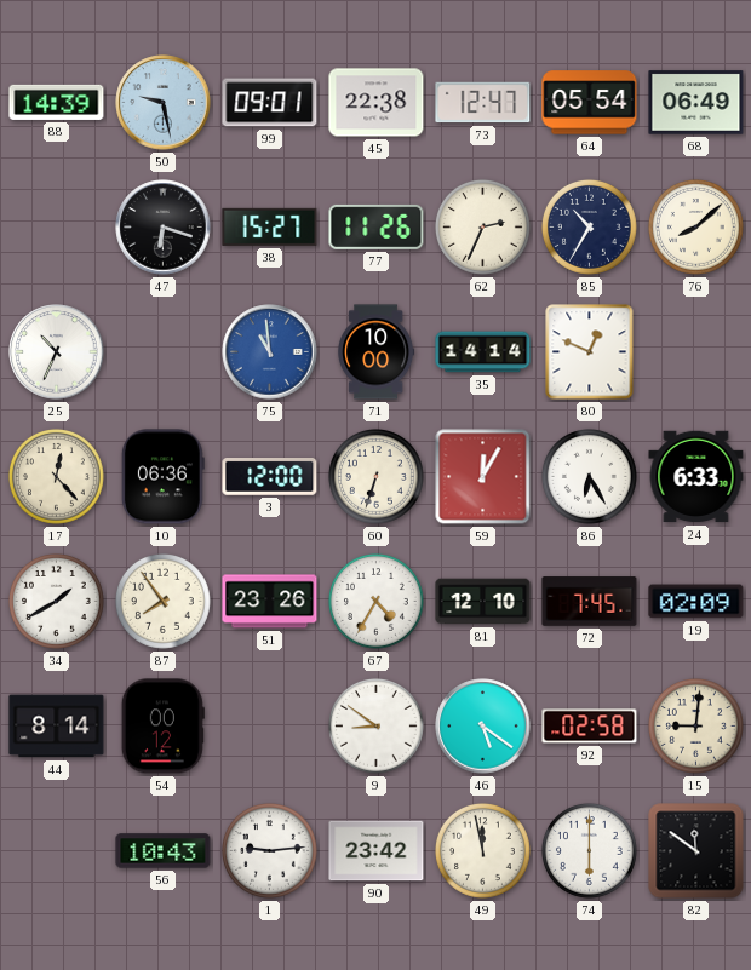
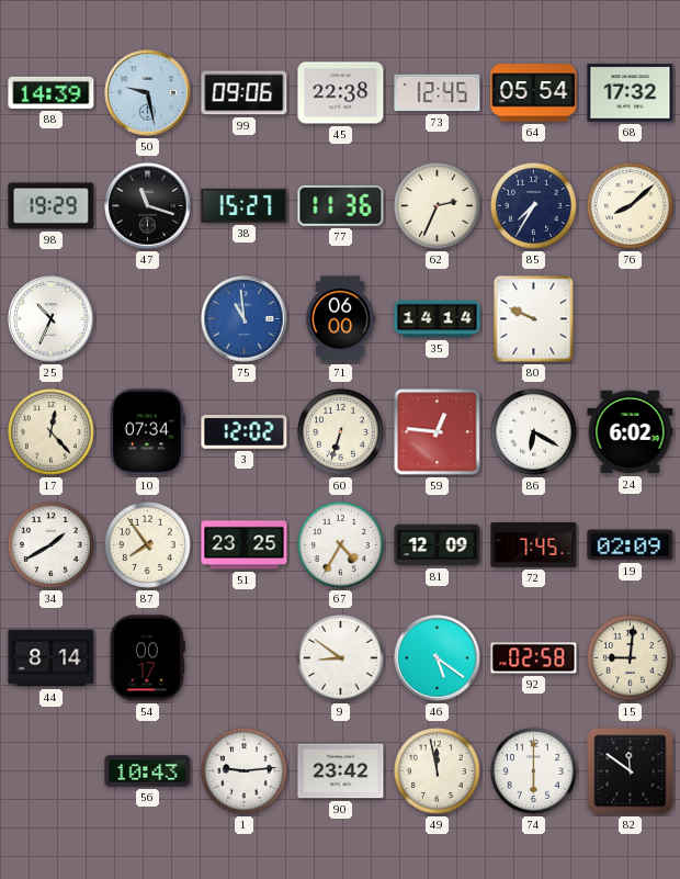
99: 09:01 -> 09:06 (245, 93)
73: 12:47 -> 12:45 (438, 93)
68: 06:49 -> 17:32 (631, 93)
98: none -> 19:29 (52, 206)
47: 6:18 -> 11:18 (148, 206)
77: 11:26 -> 11:36 (341, 205)
85: 10:35 -> 7:35 (533, 205)
71: 10:00 -> 06:00 (341, 319)
80: 12:49 -> 9:49 (534, 319)
10: 06:36 -> 07:34 (147, 432)
3: 12:00 -> 12:02 (245, 432)
59: 12:05 -> 12:46 (438, 432)
86: 6:25 -> 6:20 (533, 431)
24: 6:33 -> 6:02 (631, 432)
51: 23:26 -> 23:25 (245, 545)
81: 12:10 -> 12:09 (438, 545)
54: 00:12 -> 00:17 (147, 658)
